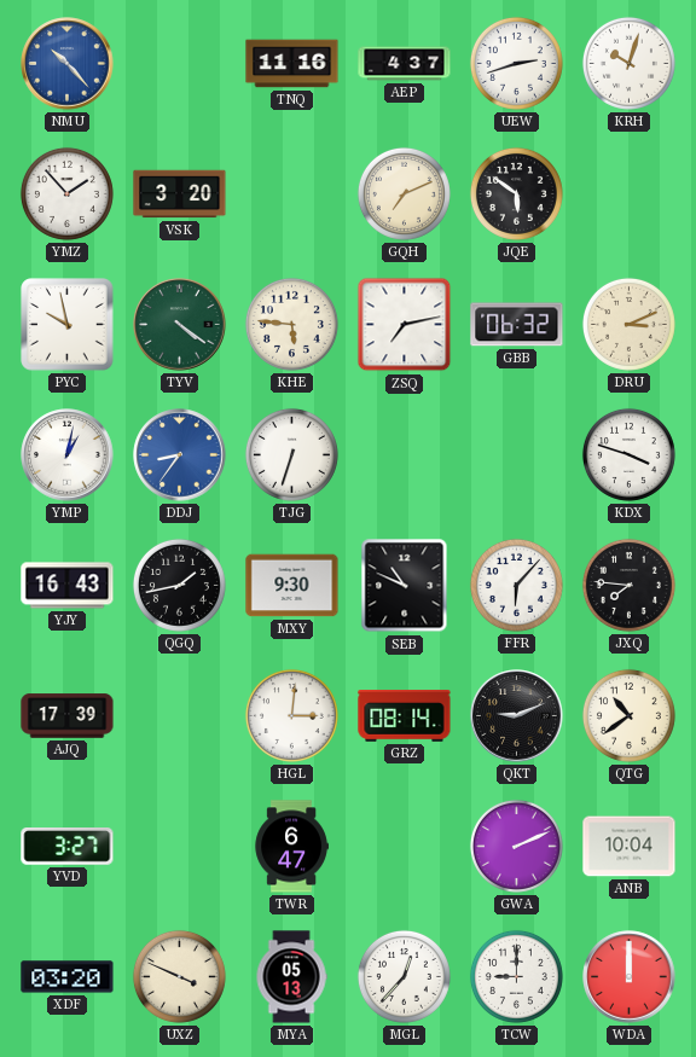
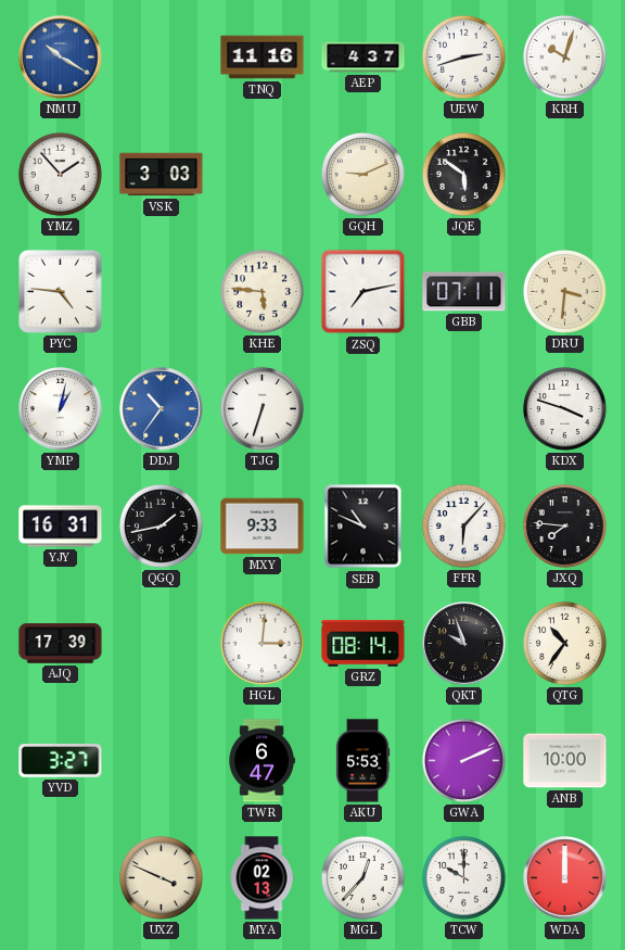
NMU: 10:23 -> 10:20 (61, 58)
VSK: 3:20 -> 3:03 (162, 175)
GQH: 7:11 -> 9:11 (362, 174)
PYC: 9:58 -> 4:46 (61, 292)
TYV: 4:21 -> none (180, 325)
GBB: 06:32 -> 07:11 (464, 292)
DRU: 3:11 -> 3:31 (564, 291)
DDJ: 8:36 -> 10:36 (162, 409)
YJY: 16:43 -> 16:31 (61, 527)
MXY: 9:30 -> 9:33 (263, 527)
QKT: 9:11 -> 9:57 (464, 644)
QTG: 10:39 -> 10:36 (564, 643)
AKU: none -> 5:53 (362, 761)
ANB: 10:04 -> 10:00 (565, 761)
XDF: 03:20 -> none (68, 977)
MYA: 05:13 -> 02:13 (262, 878)
TCW: 9:00 -> 10:00 (463, 877)
